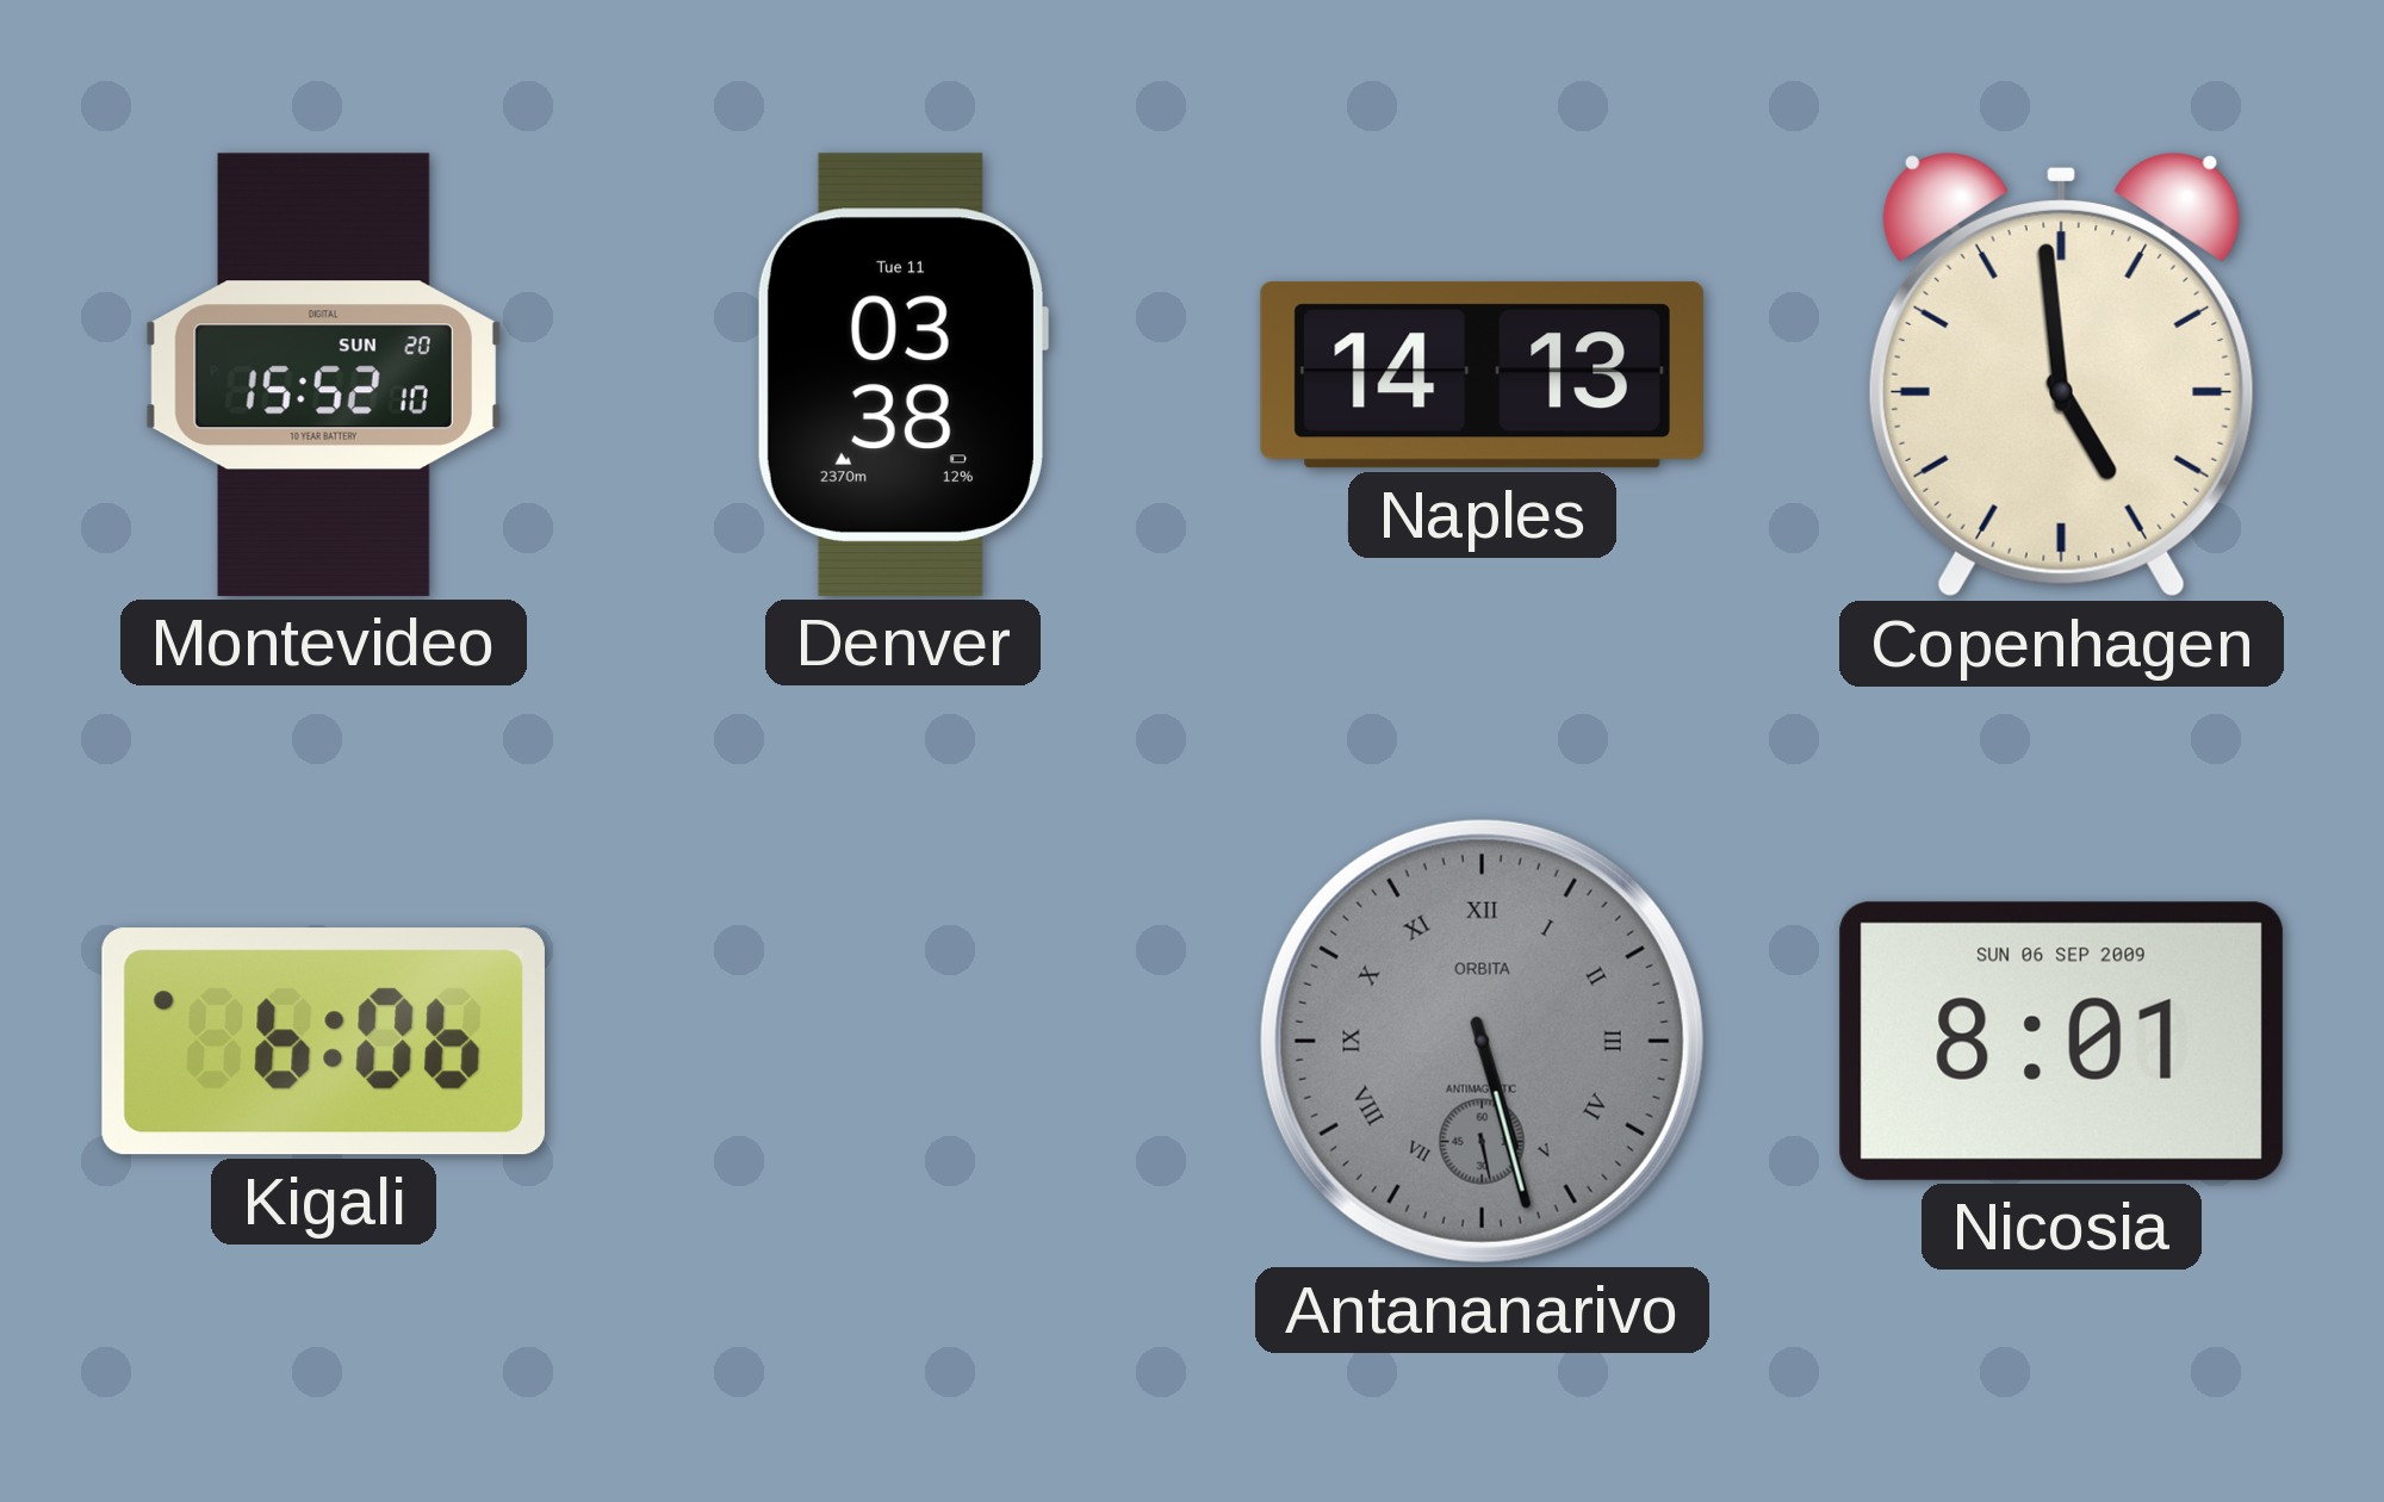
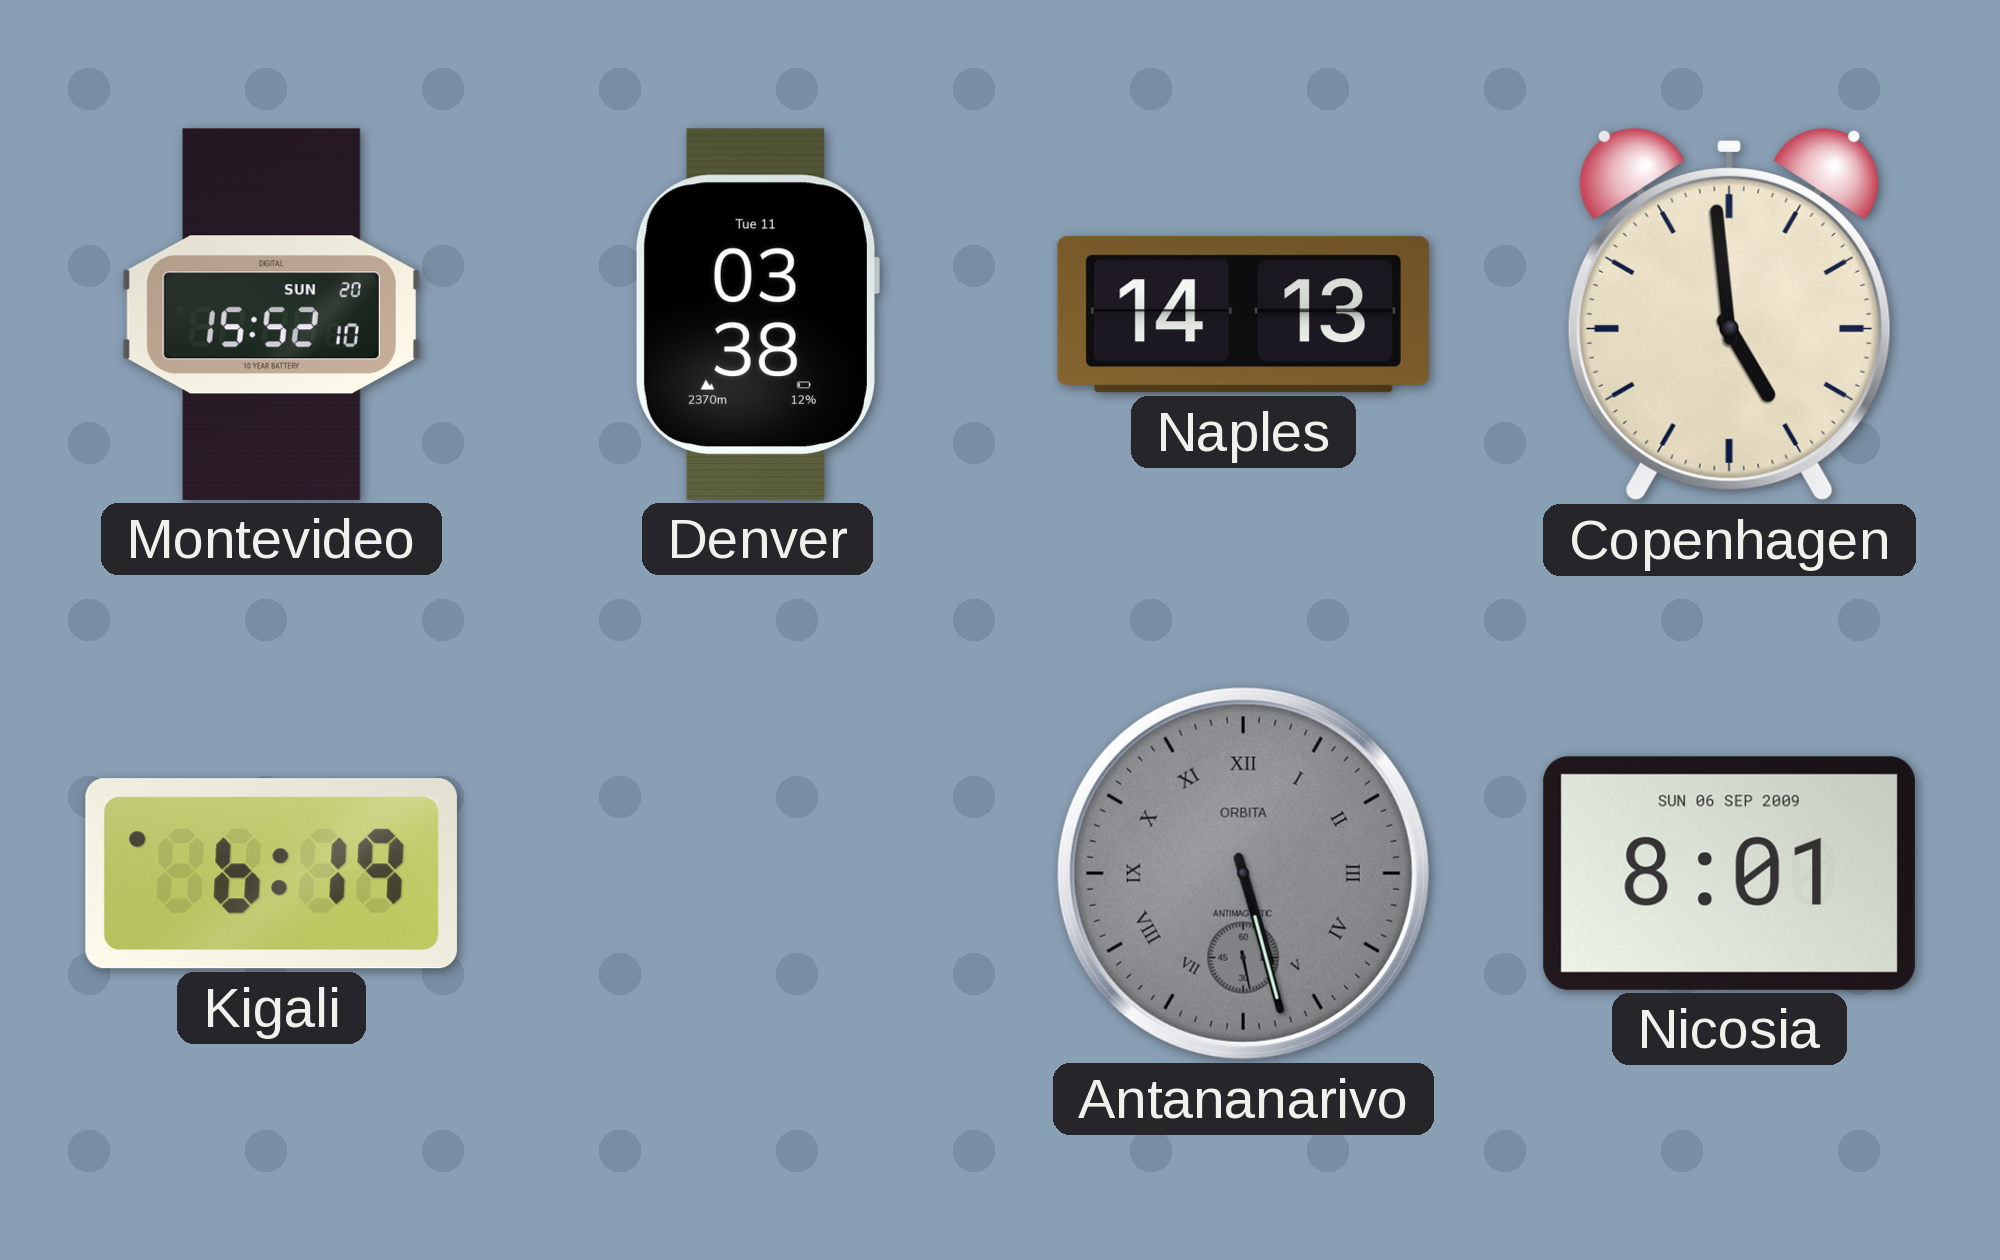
Kigali: 6:06 -> 6:19 (271, 874)
